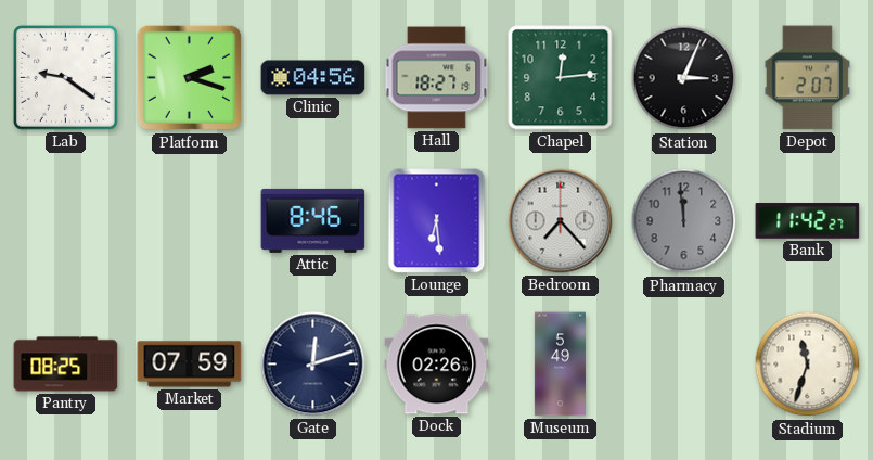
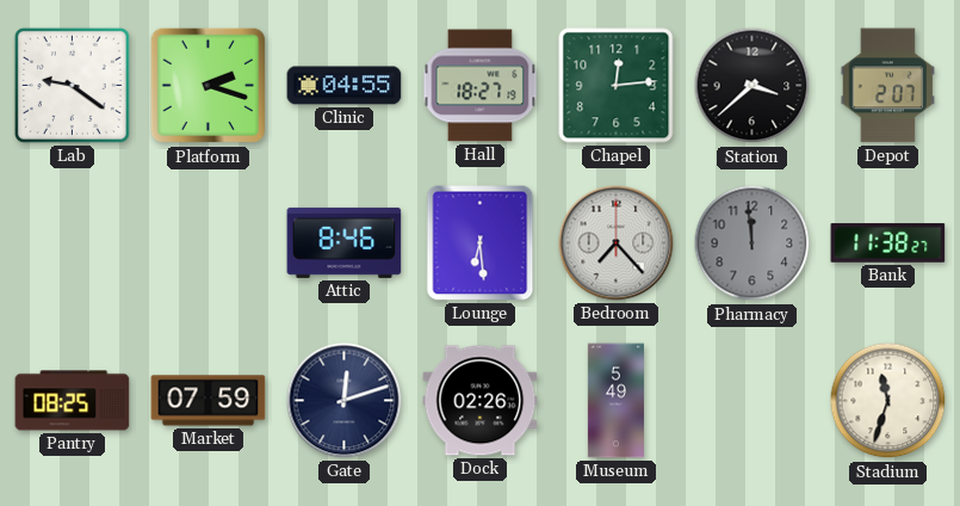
Clinic: 04:56 -> 04:55 (345, 86)
Station: 3:04 -> 3:38 (752, 86)
Bank: 11:42 -> 11:38 (888, 243)
